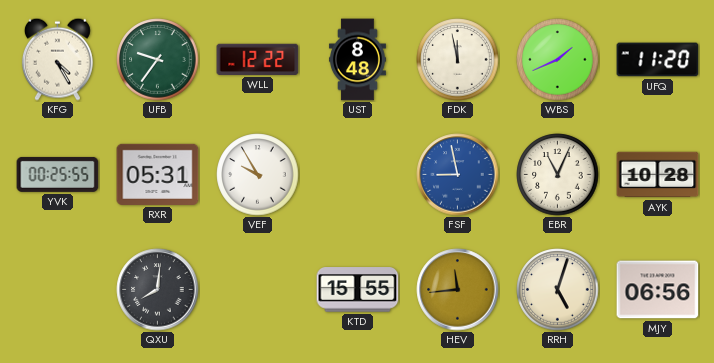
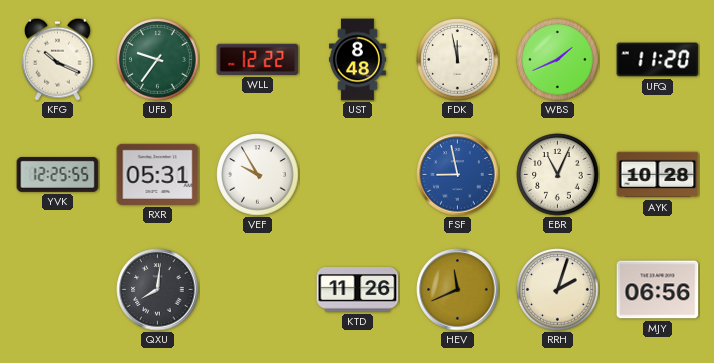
KFG: 4:25 -> 10:19 (57, 59)
YVK: 00:25 -> 12:25 (58, 174)
KTD: 15:55 -> 11:26 (358, 290)
HEV: 11:44 -> 11:41 (458, 290)
RRH: 5:03 -> 2:03 (558, 290)
